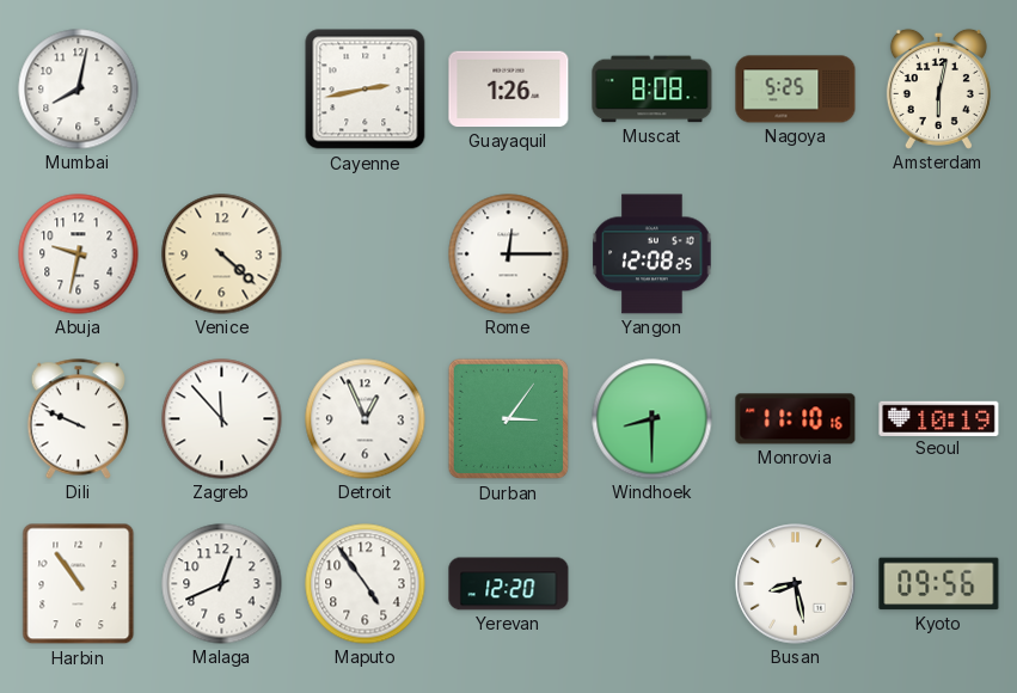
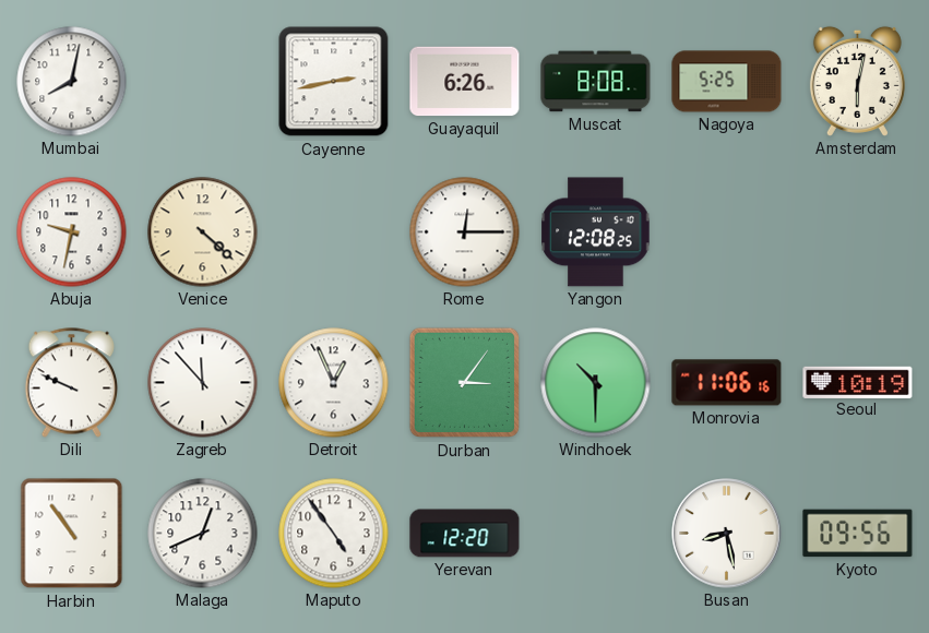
Guayaquil: 1:26 -> 6:26 (465, 82)
Windhoek: 8:30 -> 10:30 (596, 383)
Monrovia: 11:10 -> 11:06 (727, 383)
